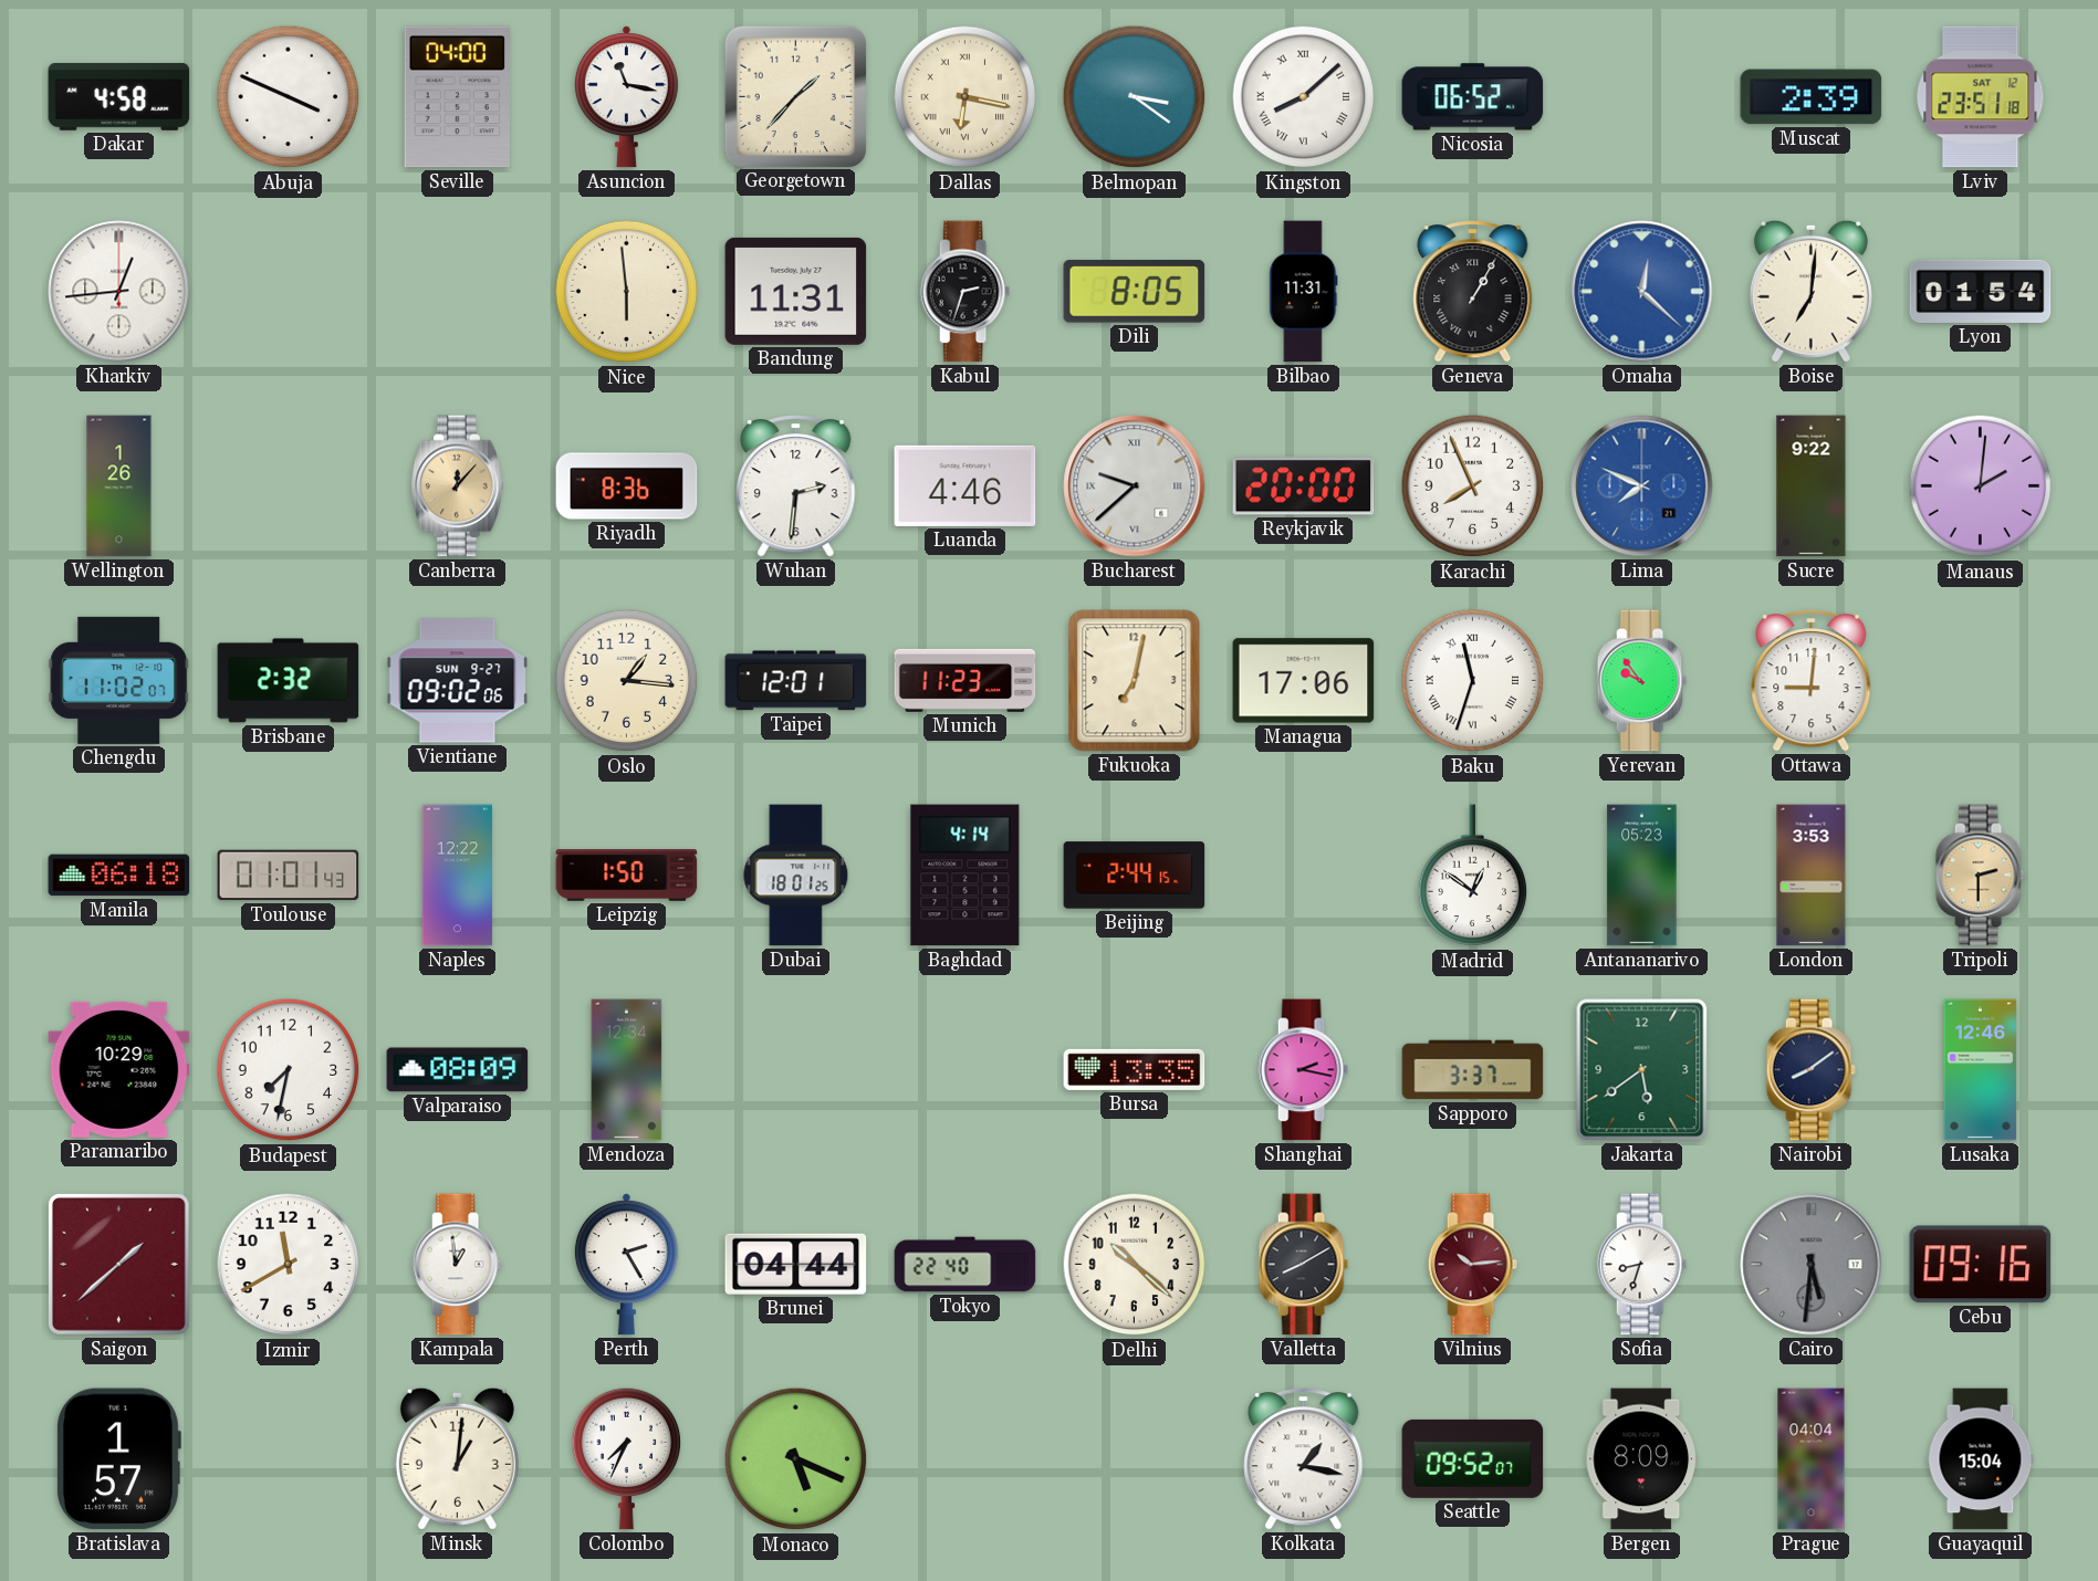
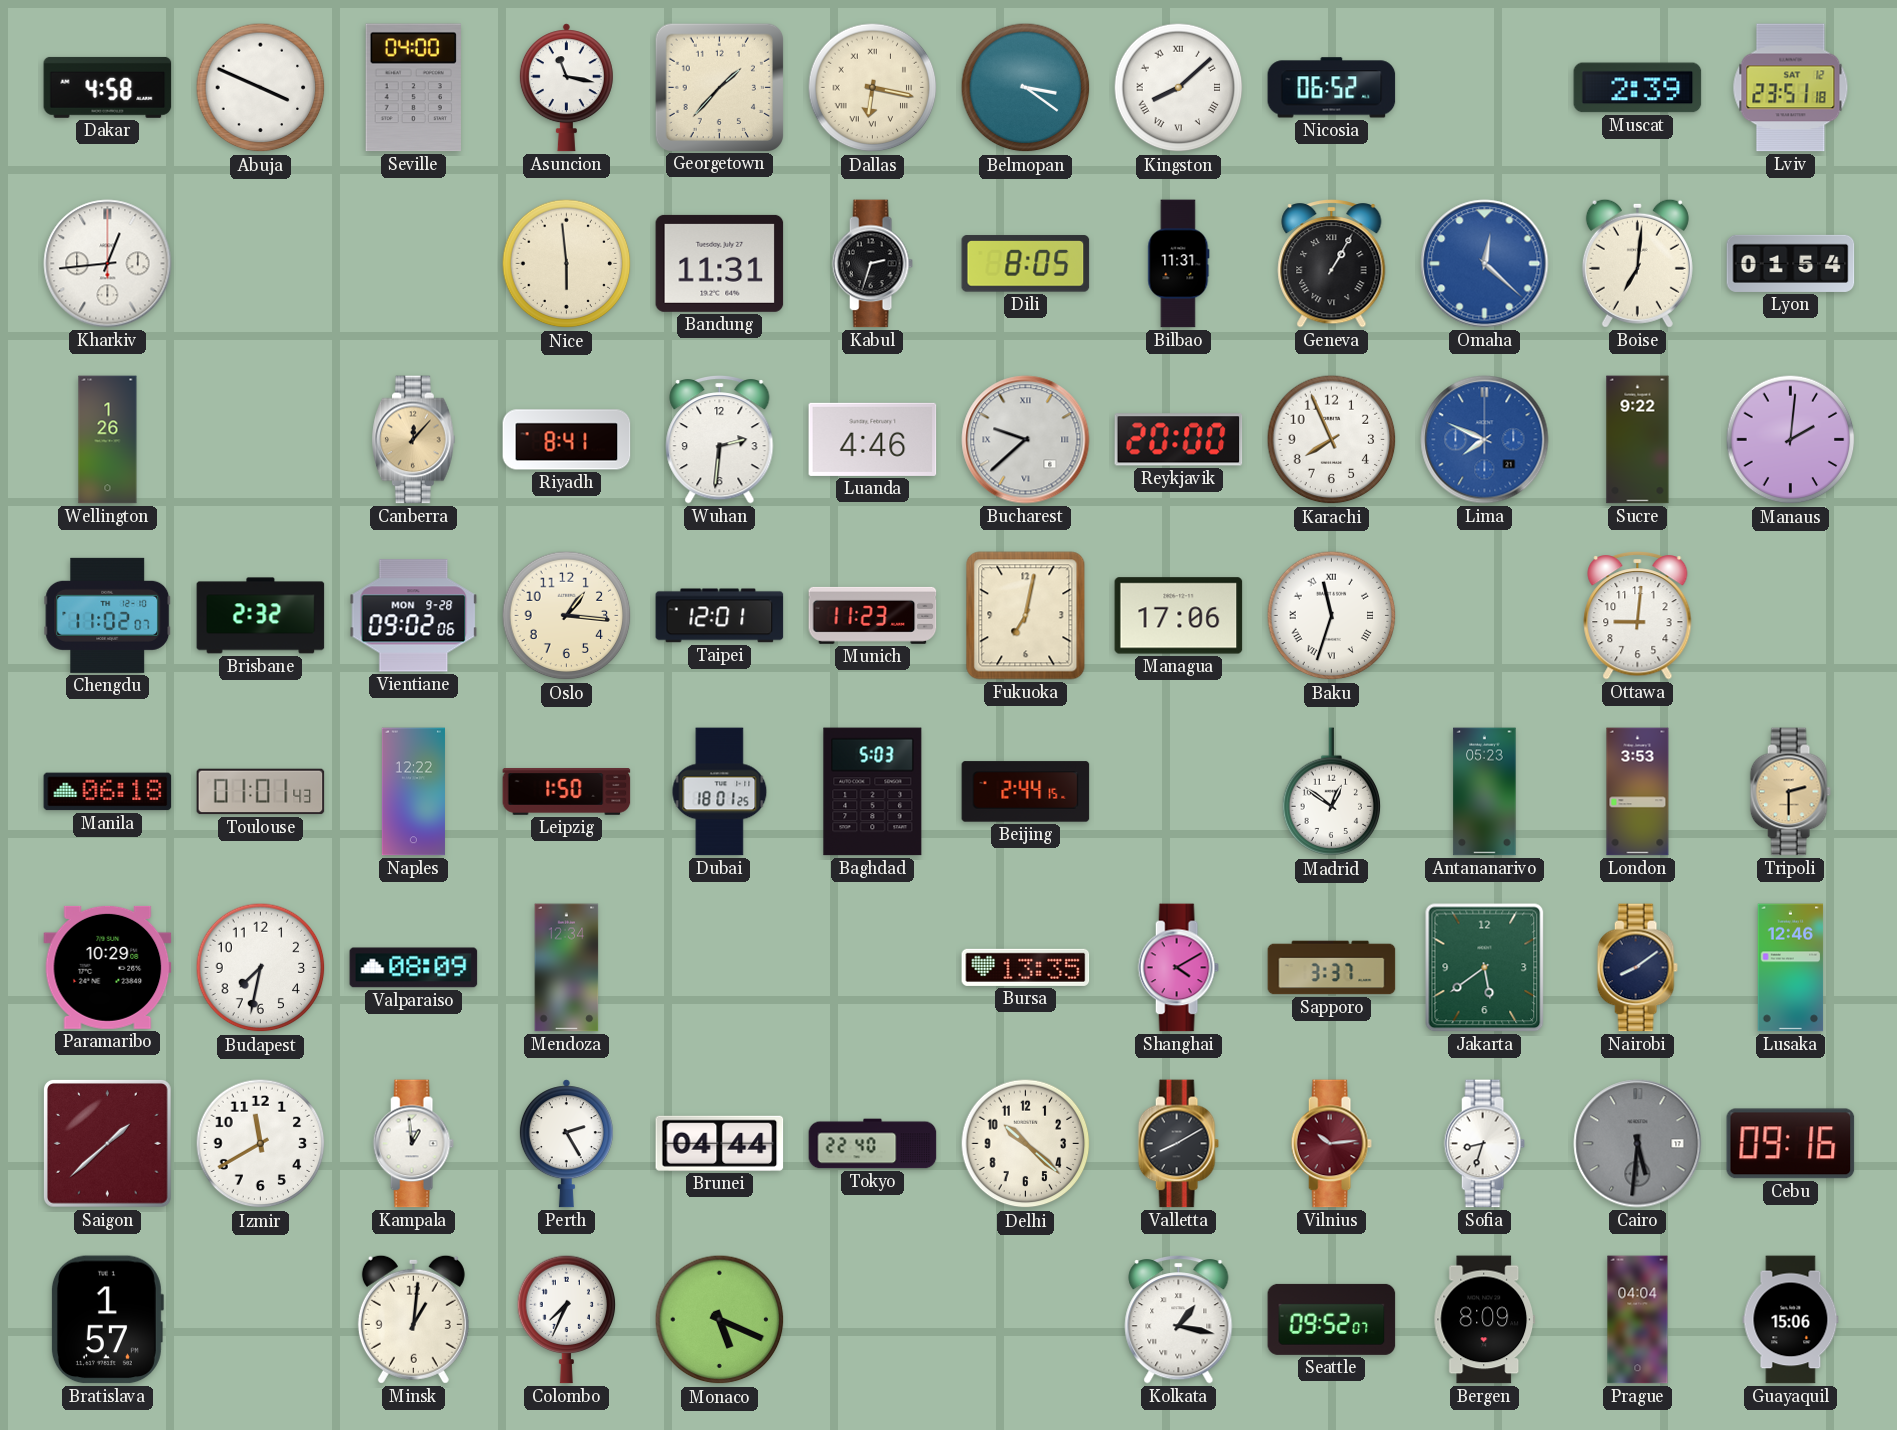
Riyadh: 8:36 -> 8:41 (567, 440)
Vientiane date: SUN 9-27 -> MON 9-28 (414, 616)
Yerevan: 9:54 -> none (1641, 681)
Baghdad: 4:14 -> 5:03 (873, 792)
Shanghai: 2:17 -> 4:10 (1178, 968)
Guayaquil: 15:04 -> 15:06 (1791, 1320)
